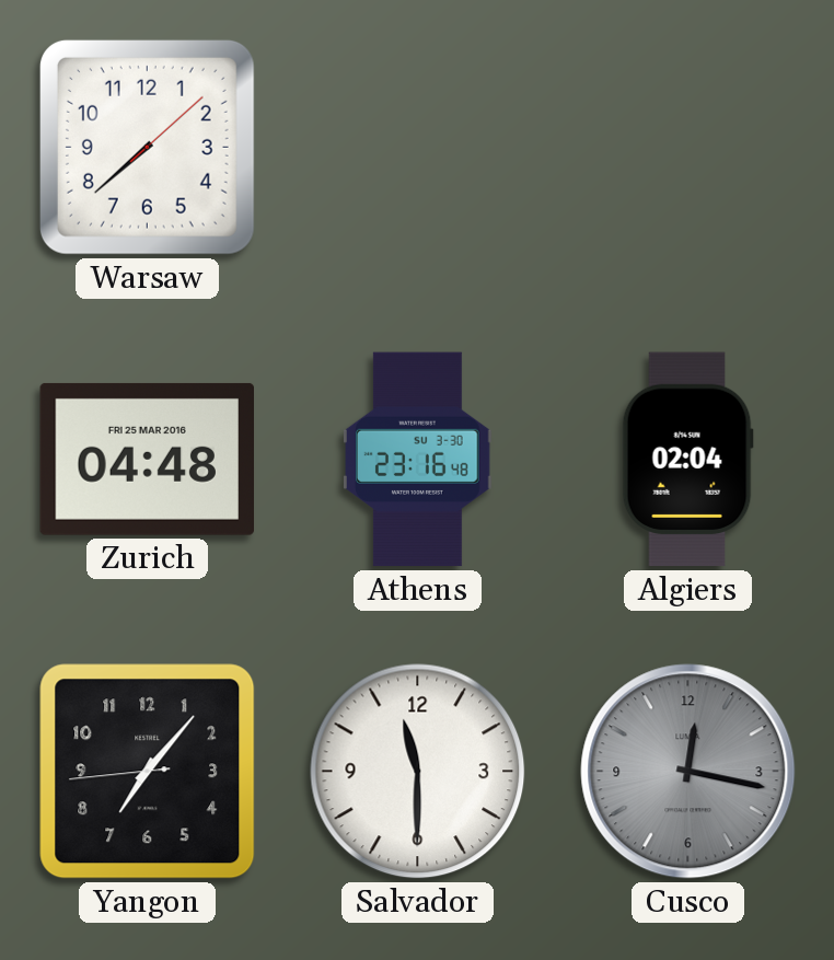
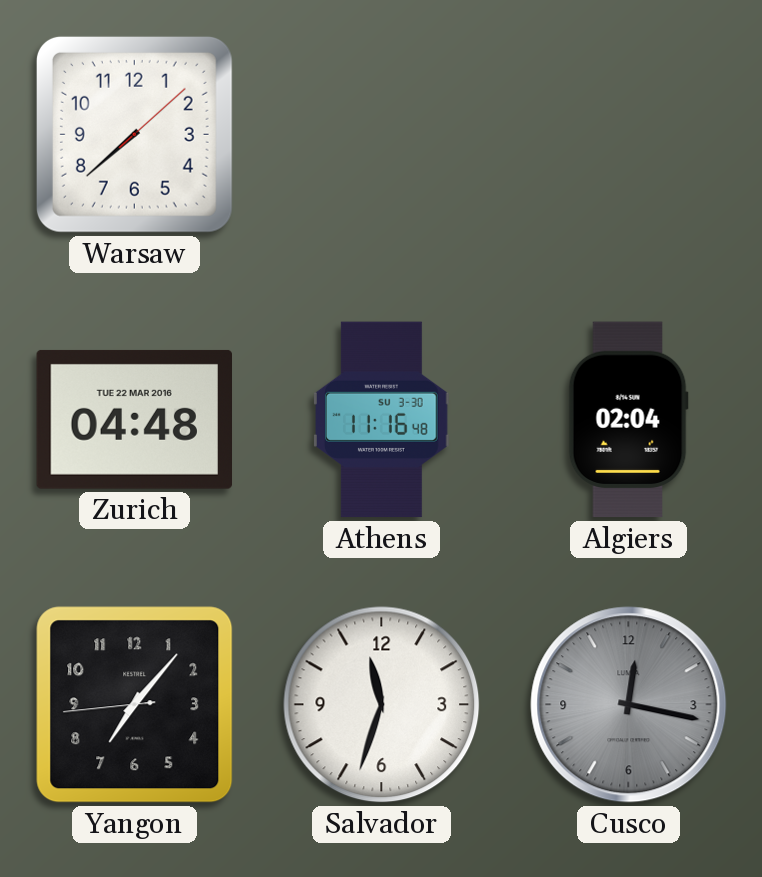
Zurich date: FRI 25 MAR 2016 -> TUE 22 MAR 2016 (134, 419)
Athens: 23:16 -> 11:16 (382, 420)
Salvador: 11:30 -> 11:33 (382, 705)
